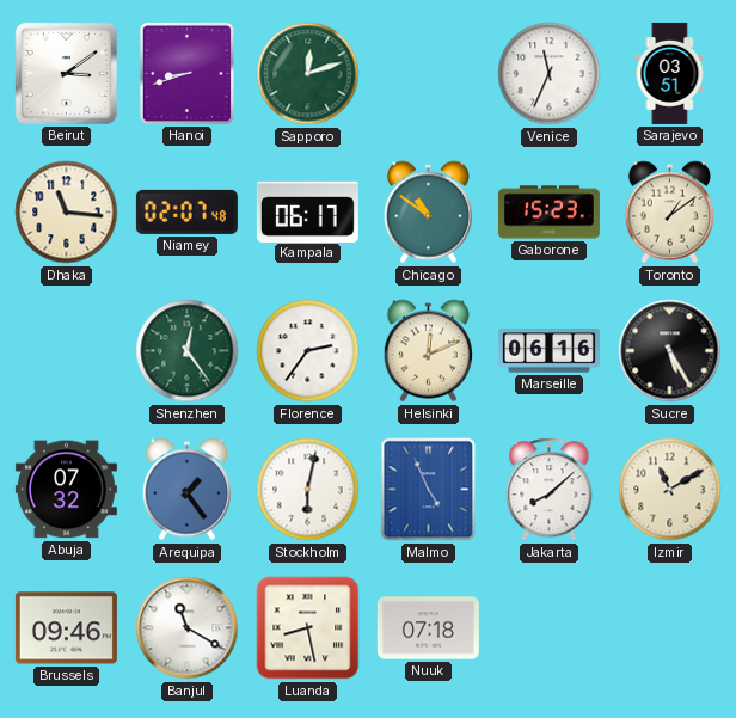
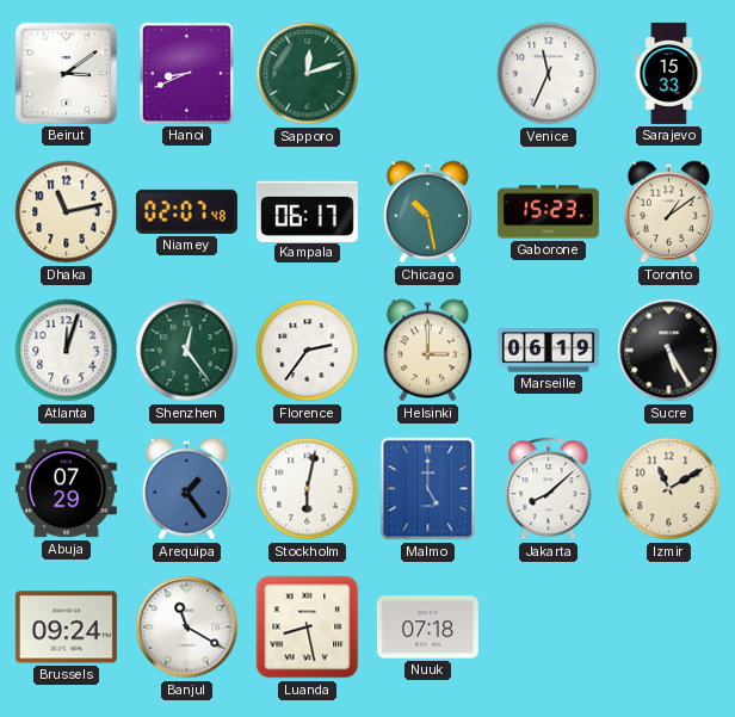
Hanoi: 8:42 -> 8:41 (186, 73)
Sarajevo: 03:51 -> 15:33 (669, 73)
Dhaka: 11:16 -> 11:13 (67, 212)
Chicago: 10:51 -> 10:28 (427, 212)
Atlanta: none -> 12:03 (67, 351)
Helsinki: 12:11 -> 3:00 (427, 351)
Marseille: 06:16 -> 06:19 (548, 351)
Abuja: 07:32 -> 07:29 (66, 489)
Malmo: 4:56 -> 5:00 (428, 489)
Brussels: 09:46 -> 09:24 (66, 628)
